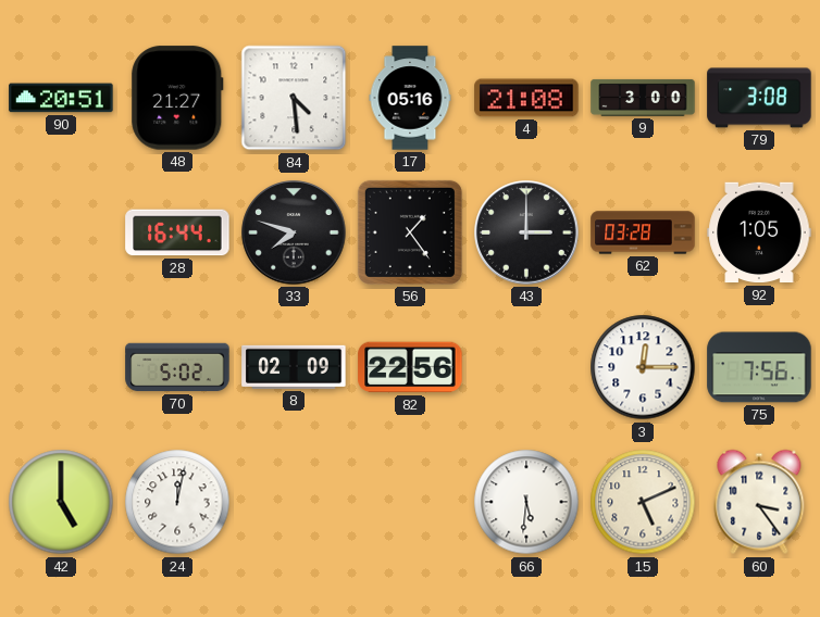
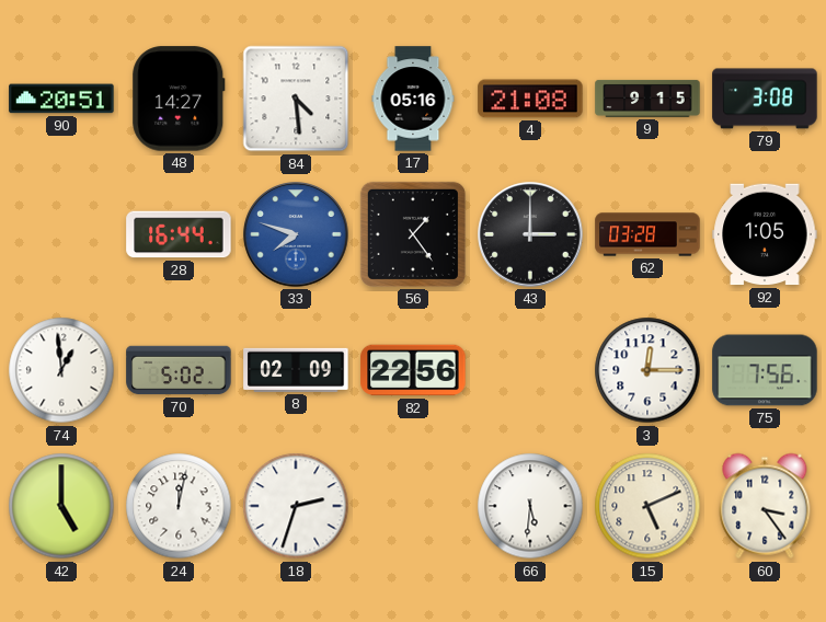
48: 21:27 -> 14:27 (179, 99)
9: 3:00 -> 9:15 (647, 99)
33 dial: black -> blue (296, 234)
74: none -> 12:59 (61, 370)
18: none -> 2:33 (296, 506)
